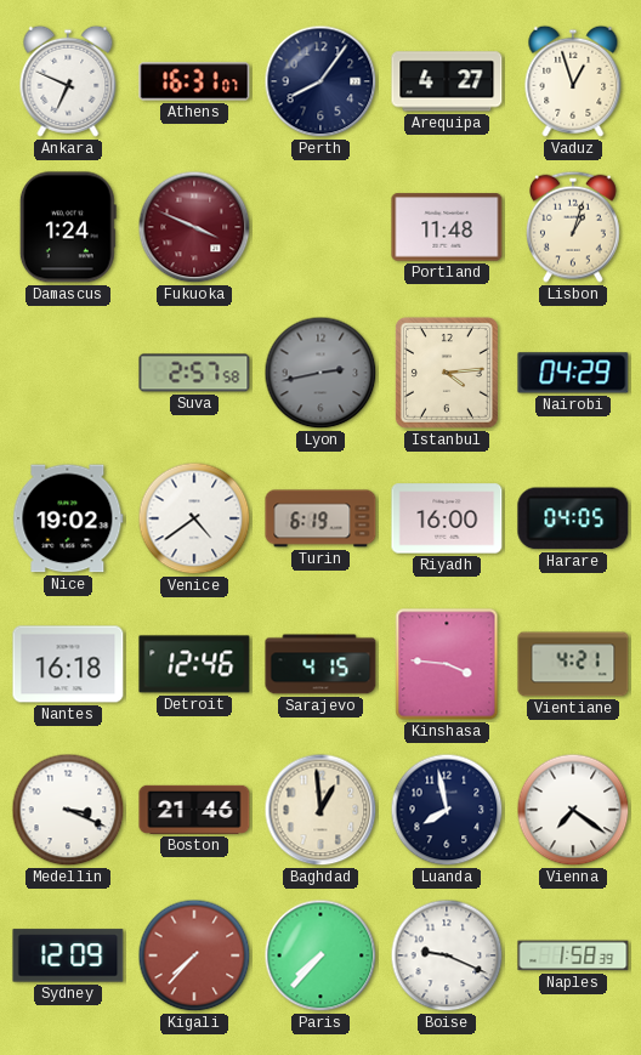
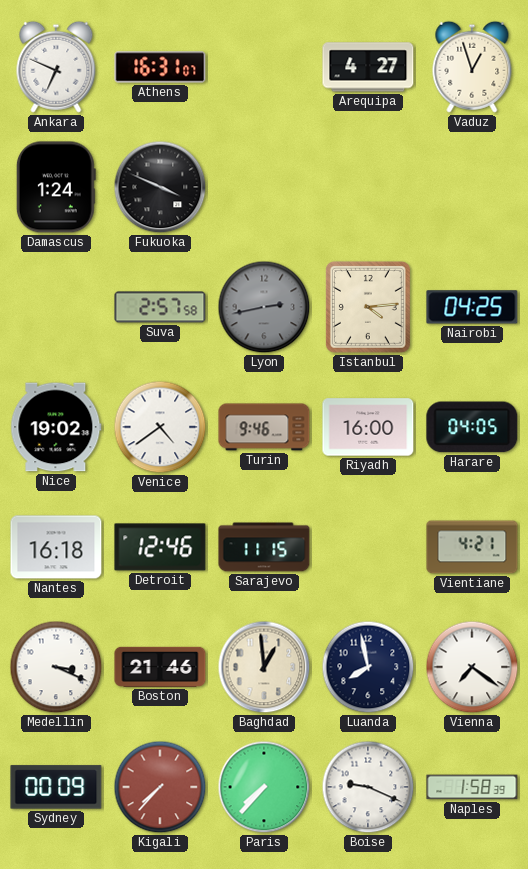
Perth: 8:06 -> none (320, 81)
Fukuoka dial: burgundy -> black (160, 187)
Portland: 11:48 -> none (447, 227)
Lisbon: 1:03 -> none (573, 227)
Nairobi: 04:29 -> 04:25 (472, 307)
Turin: 6:19 -> 9:46 (264, 427)
Sarajevo: 4:15 -> 11:15 (264, 547)
Kinshasa: 3:46 -> none (447, 664)
Sydney: 12:09 -> 00:09 (56, 787)
